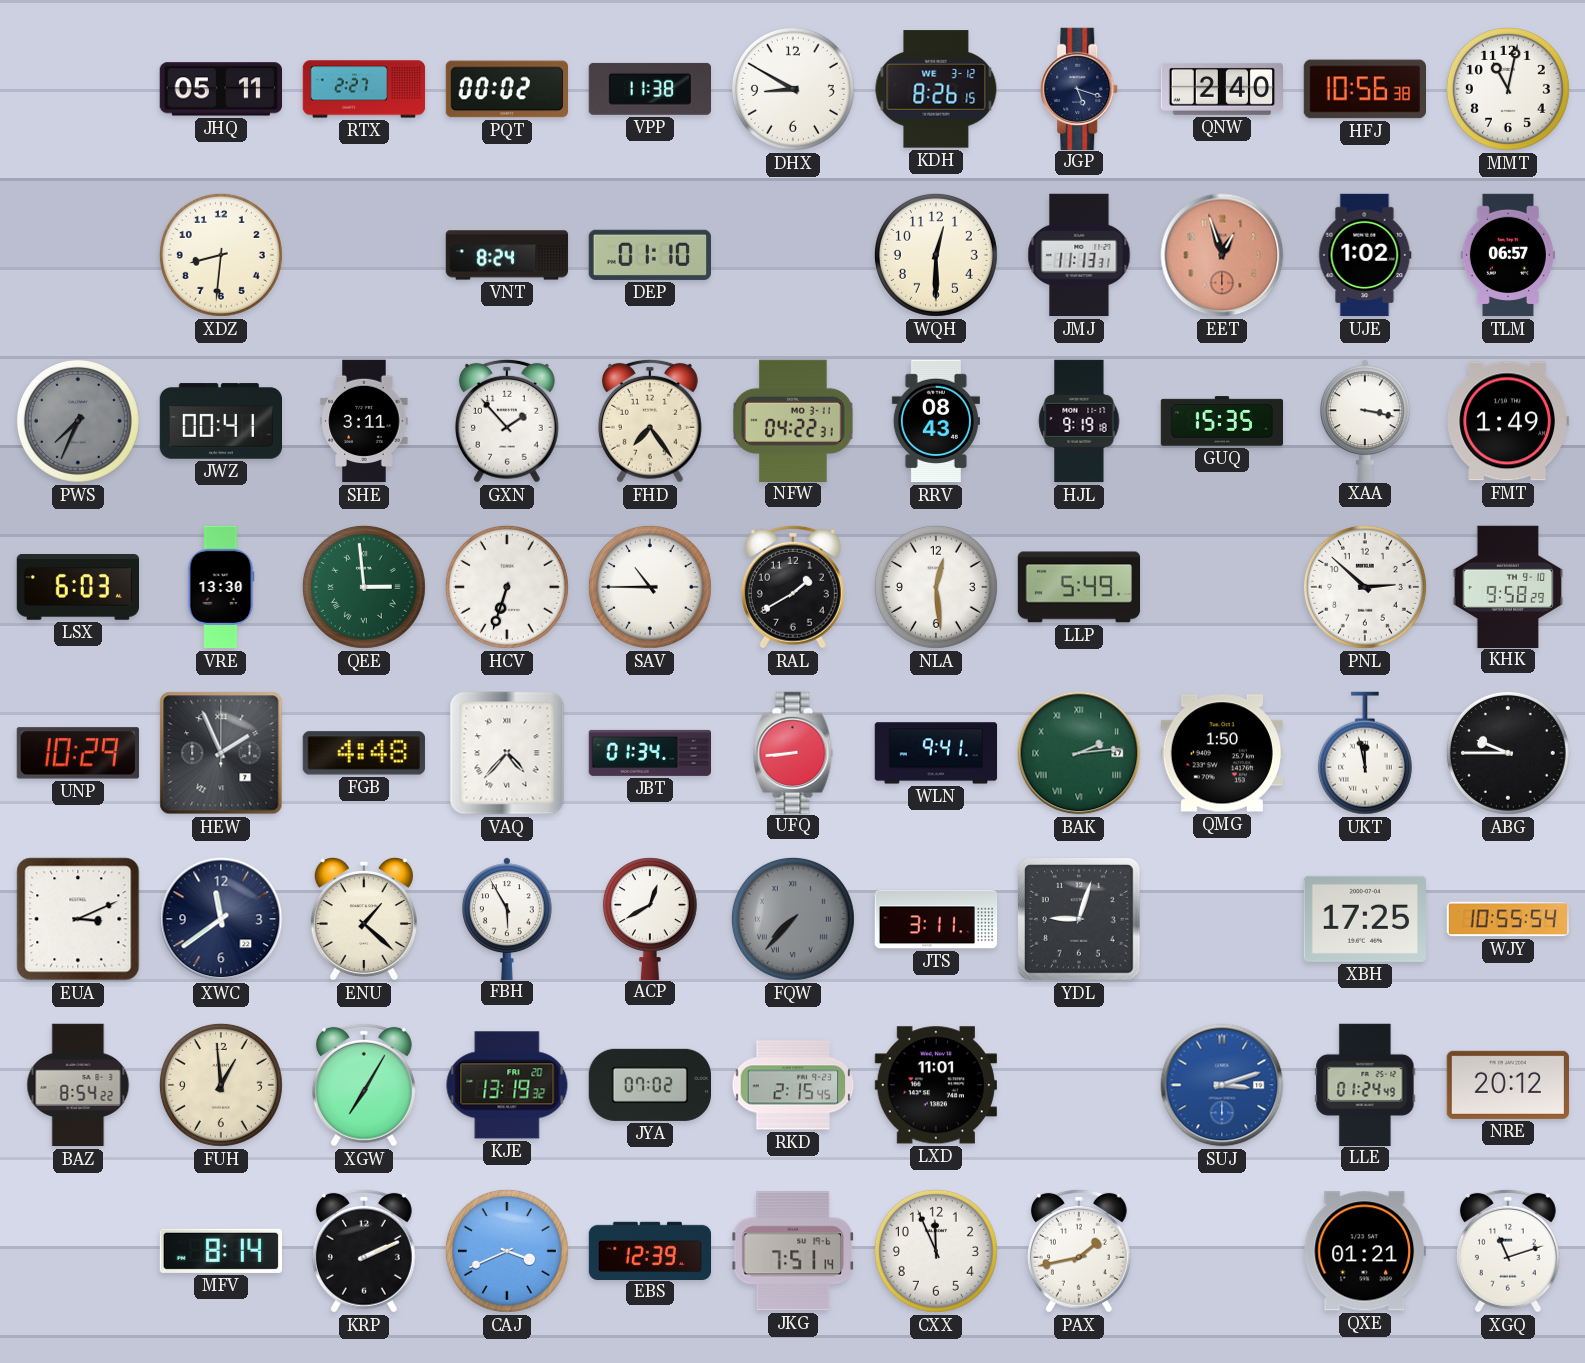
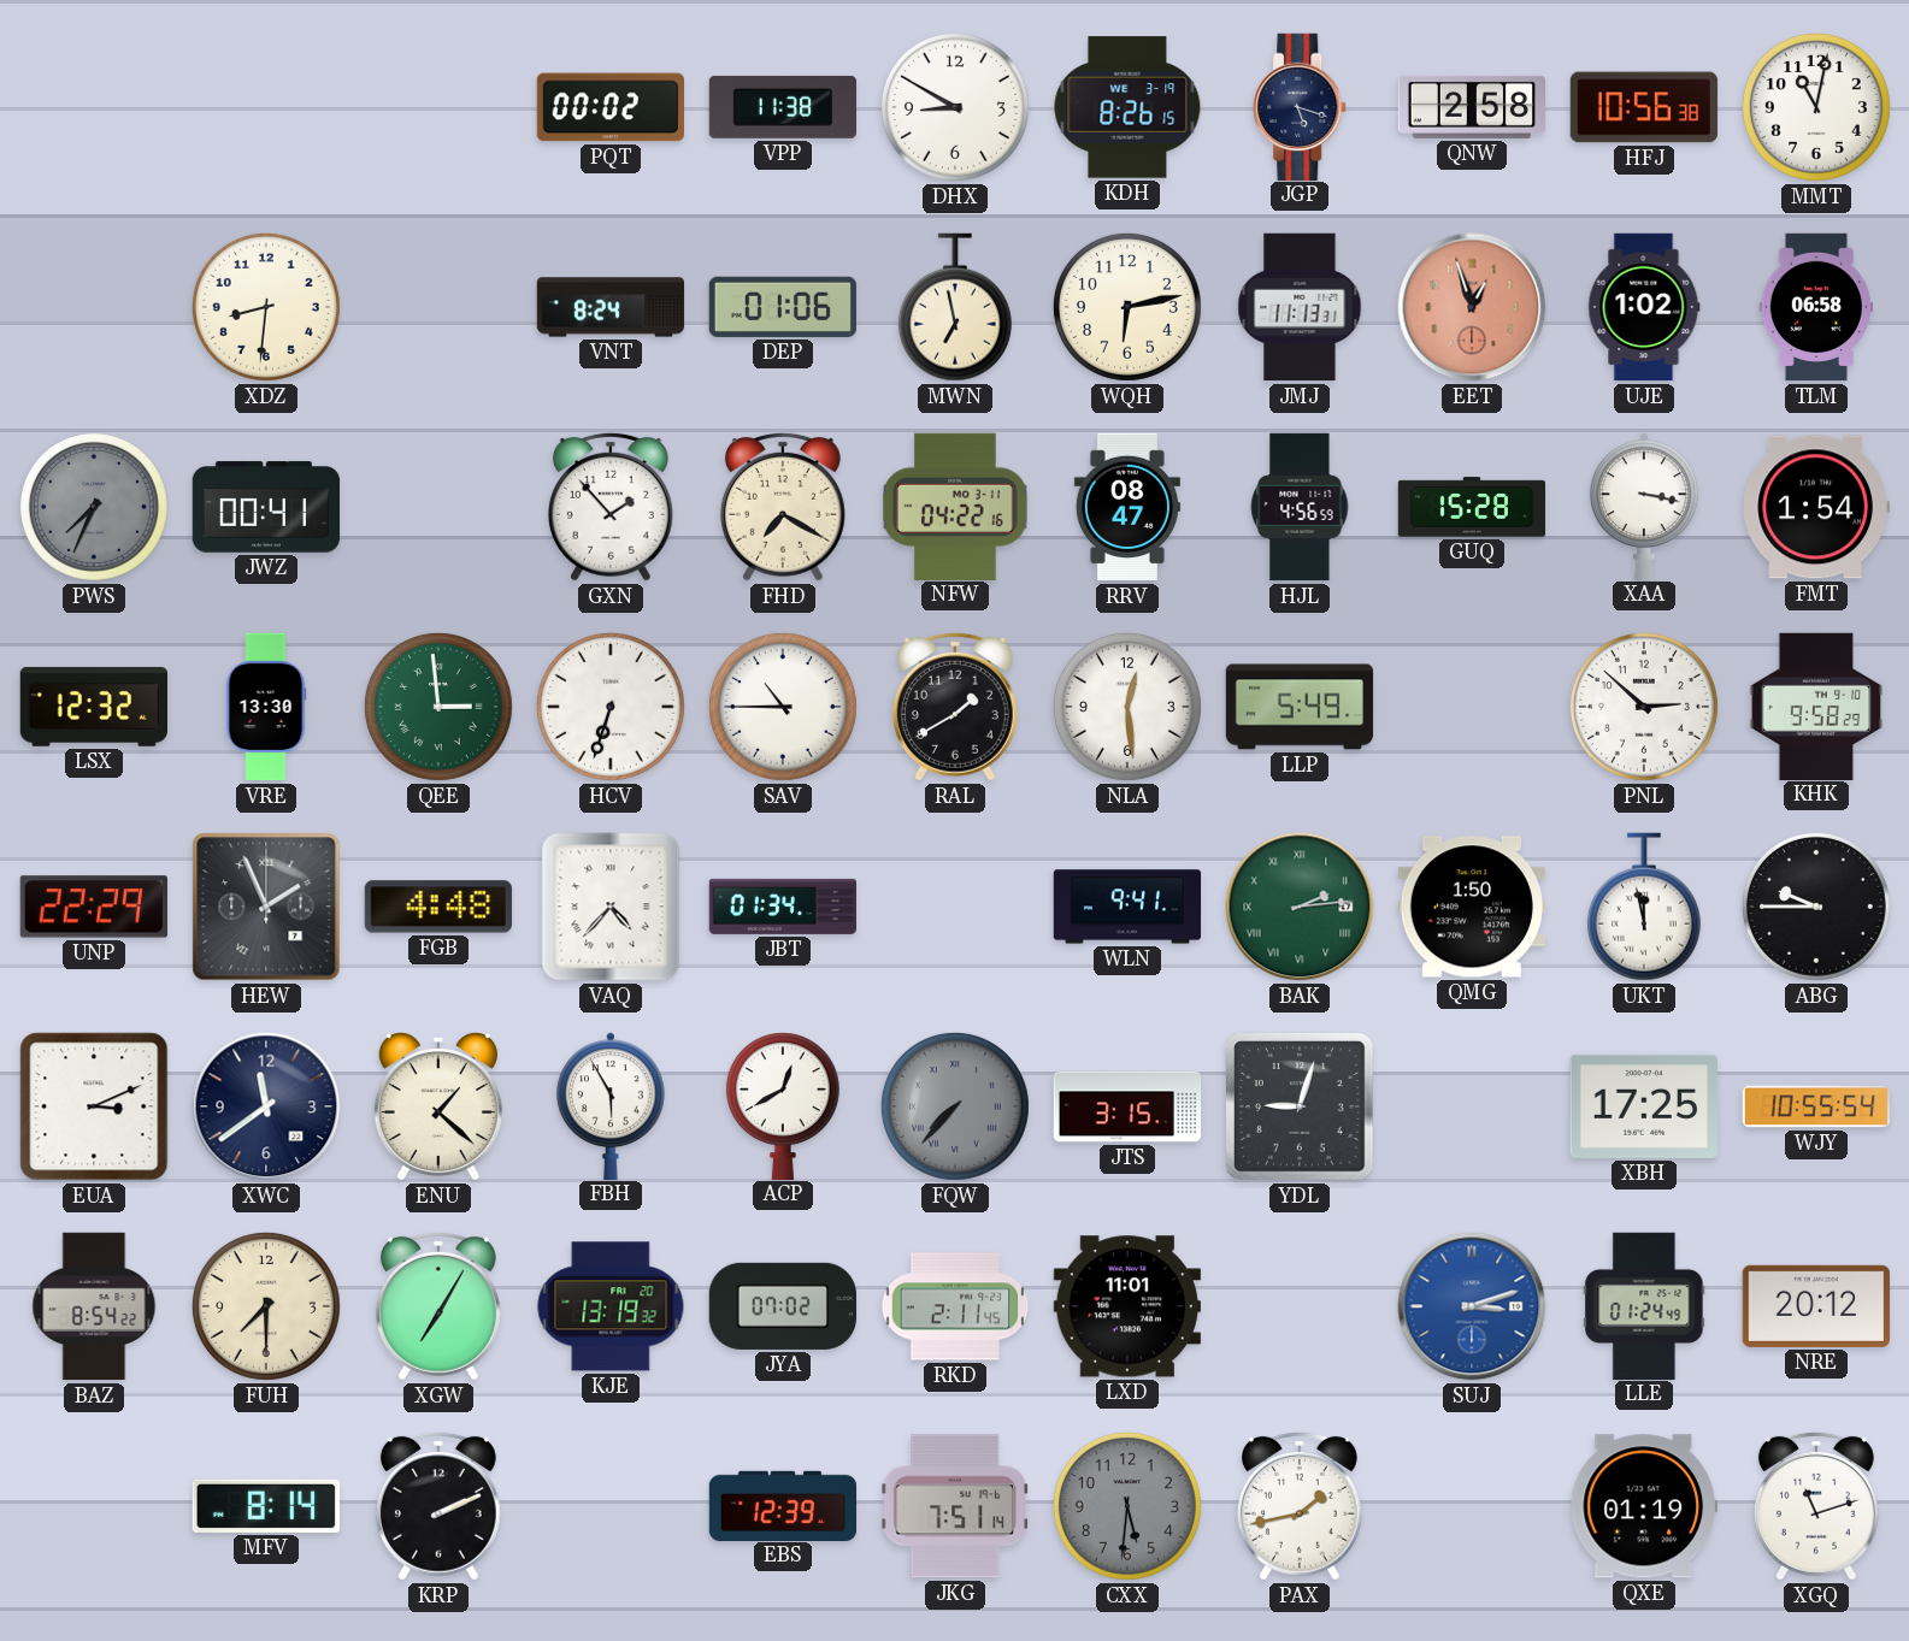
JHQ: 05:11 -> none (220, 89)
RTX: 2:27 -> none (364, 89)
KDH date: WE 3-12 -> WE 3-19 (1127, 107)
QNW: 2:40 -> 2:58 (1471, 107)
DEP: 01:10 -> 01:06 (783, 307)
MWN: none -> 6:58 (955, 307)
WQH: 12:30 -> 6:13 (1127, 307)
TLM: 06:57 -> 06:58 (1816, 307)
SHE: 3:11 -> none (364, 421)
FHD: 7:24 -> 7:20 (783, 507)
NFW: 04:22:31 -> 04:22:16 (955, 506)
RRV: 08:43 -> 08:47 (1127, 507)
HJL: 9:19 -> 4:56 (1300, 507)
GUQ: 15:35 -> 15:28 (1472, 507)
FMT: 1:49 -> 1:54 (1816, 507)
LSX: 6:03 -> 12:32 (93, 708)
UNP: 10:29 -> 22:29 (94, 907)
UFQ: 8:44 -> none (793, 752)
JTS: 3:11 -> 3:15 (1127, 1106)
FUH: 12:59 -> 7:30 (266, 1306)
RKD: 2:15 -> 2:11 (955, 1306)
CAJ: 3:41 -> none (507, 1251)
CXX: 11:56 -> 5:31 (1127, 1506)
CXX dial: white -> grey (1127, 1506)
QXE: 01:21 -> 01:19 (1643, 1506)
